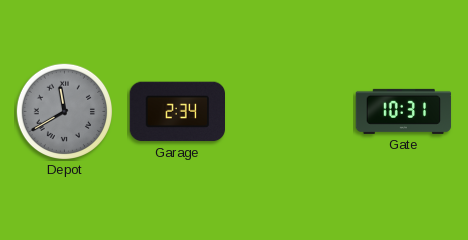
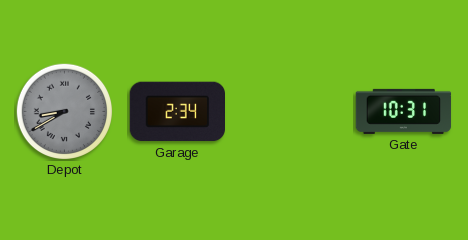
Depot: 11:40 -> 8:40 (64, 111)
